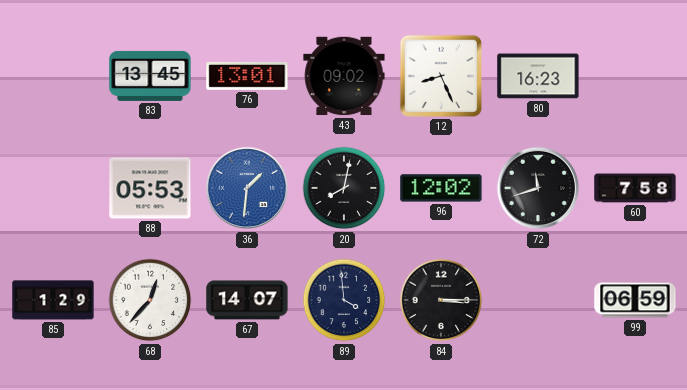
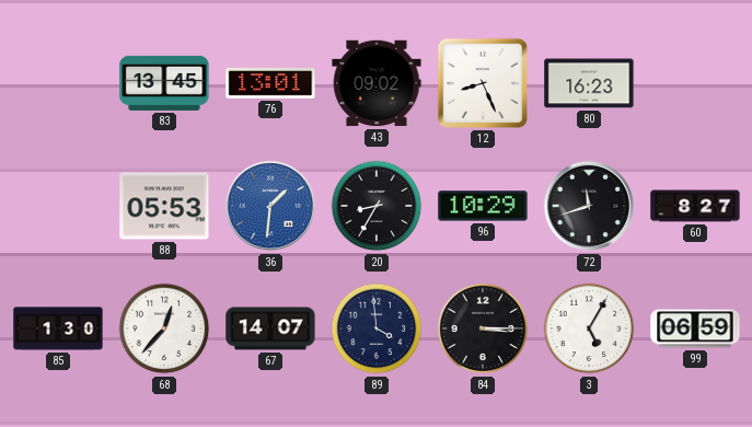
20: 8:02 -> 8:35 (377, 206)
96: 12:02 -> 10:29 (483, 206)
60: 7:58 -> 8:27 (695, 206)
85: 1:29 -> 1:30 (58, 328)
3: none -> 5:05 (589, 328)
